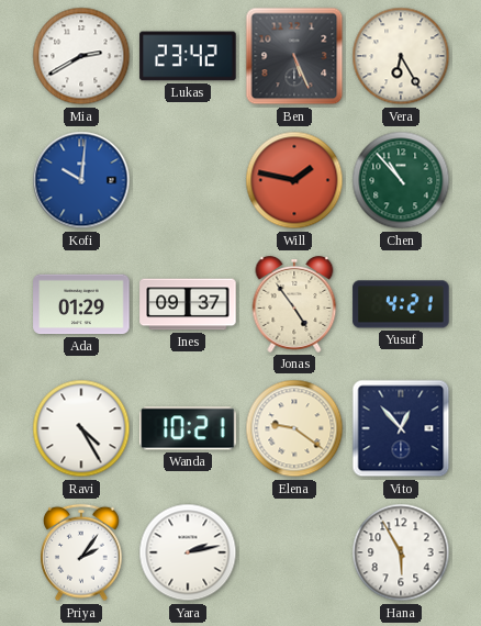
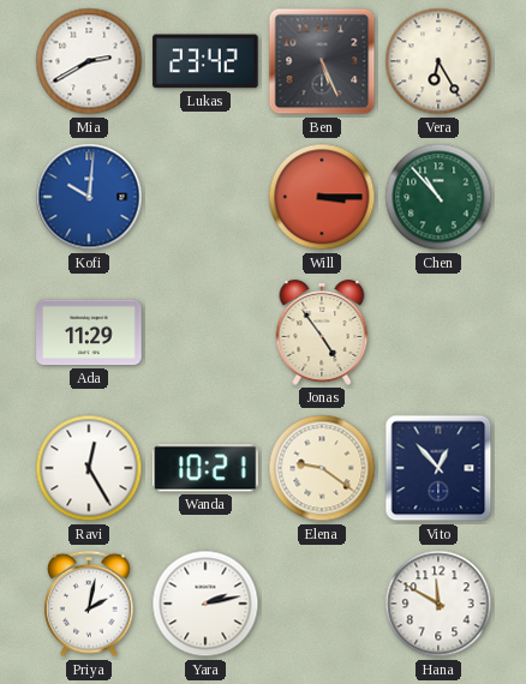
Will: 1:47 -> 3:15 (322, 197)
Ada: 01:29 -> 11:29 (89, 332)
Ines: 09:37 -> none (188, 304)
Yusuf: 4:21 -> none (401, 304)
Ravi: 4:25 -> 12:25 (89, 468)
Priya: 2:06 -> 2:02 (89, 604)
Hana: 5:55 -> 11:50 (438, 604)
